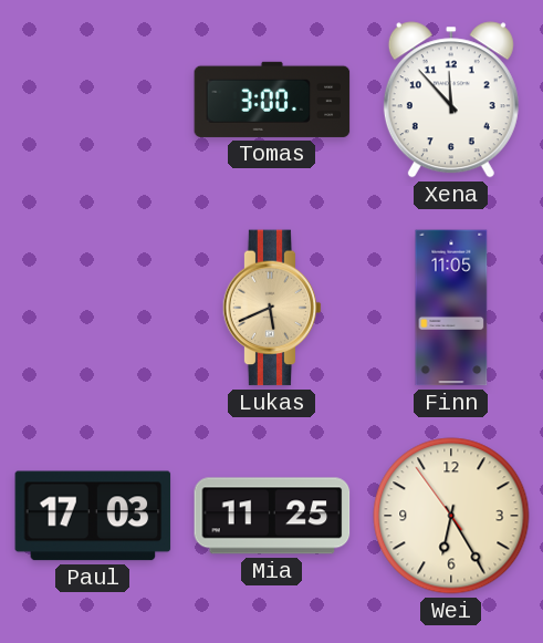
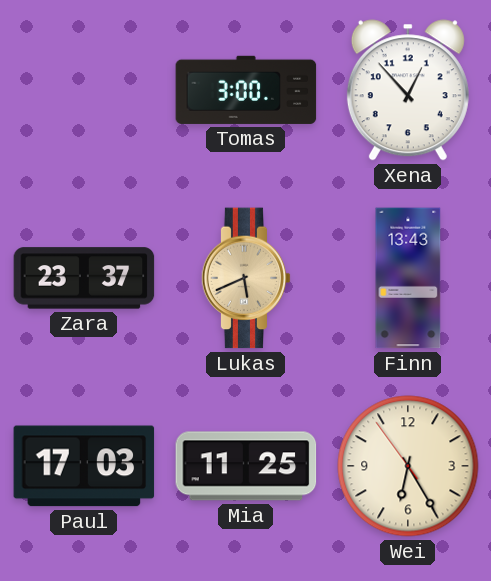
Xena: 11:53 -> 12:53 (408, 90)
Zara: none -> 23:37 (84, 278)
Finn: 11:05 -> 13:43 (408, 278)
